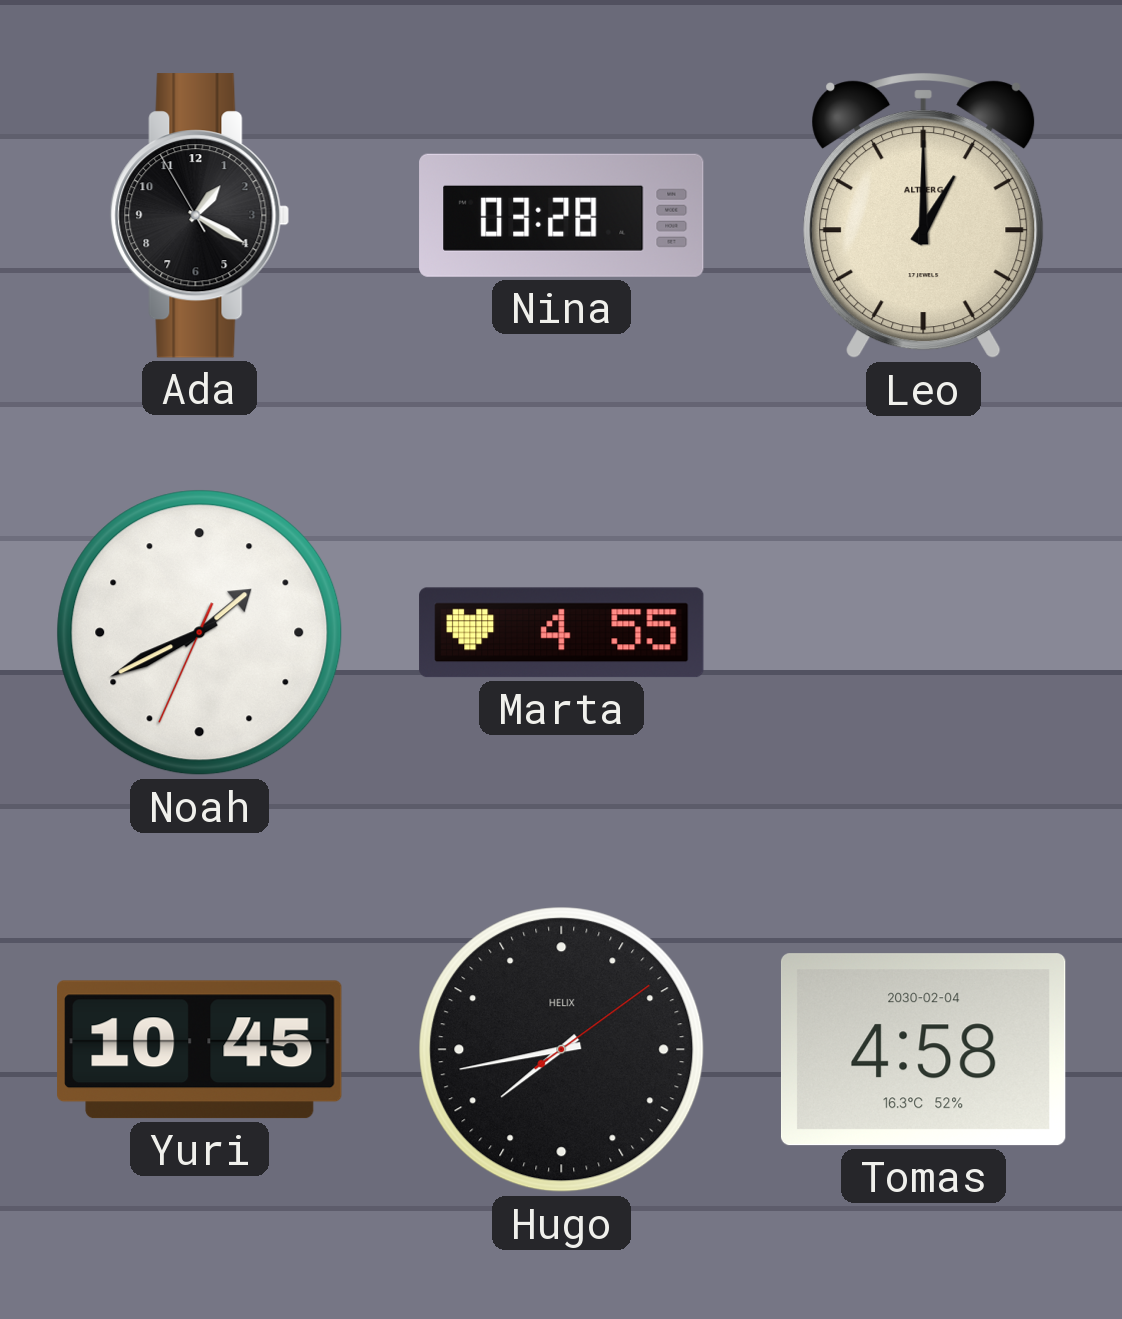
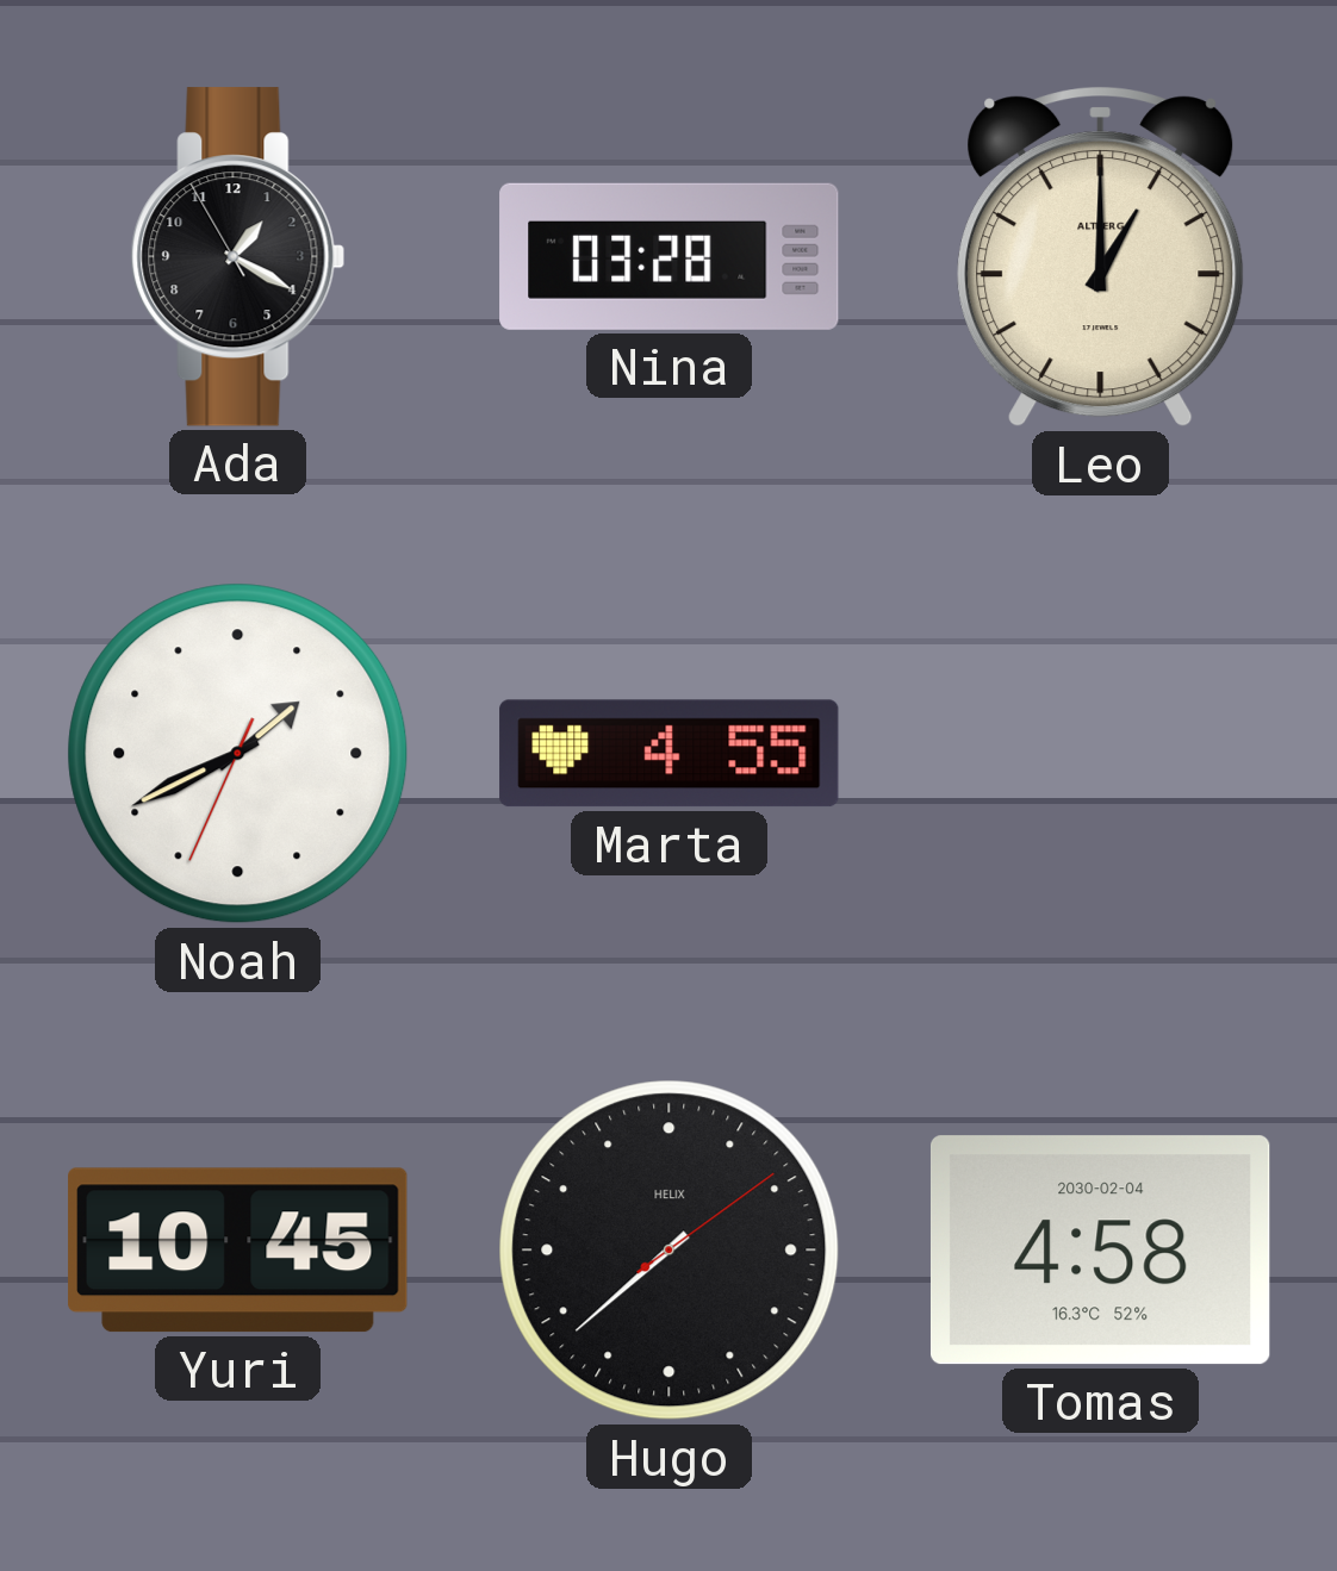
Hugo: 7:43 -> 7:38 (670, 1251)
